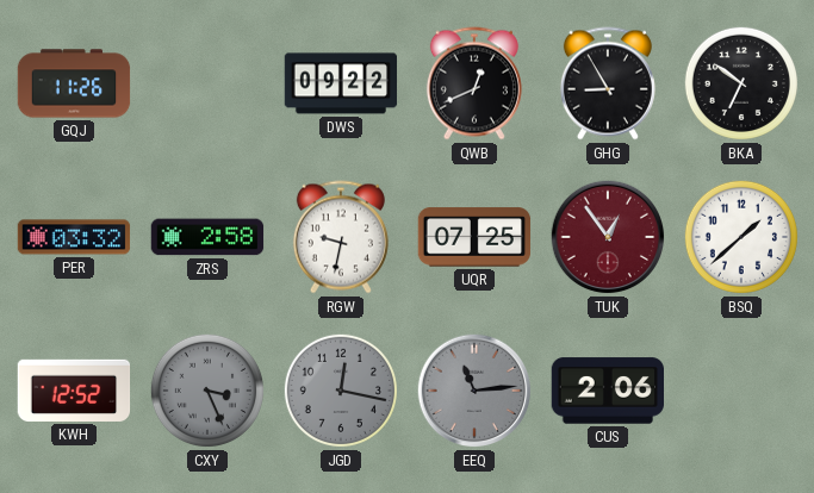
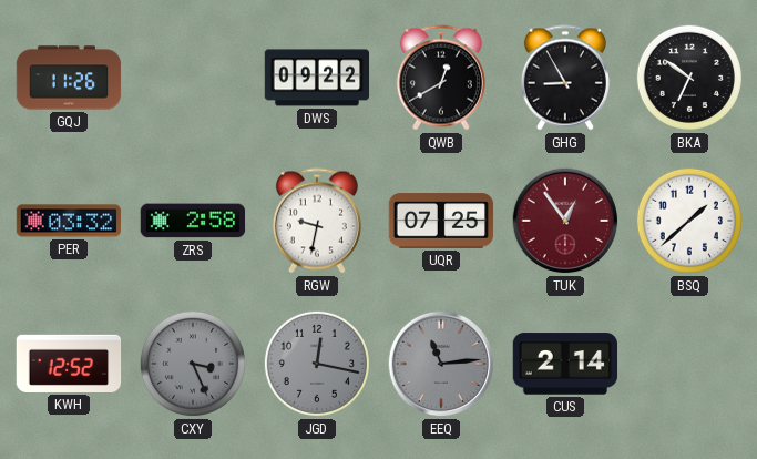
QWB: 12:41 -> 12:40 (441, 78)
CUS: 2:06 -> 2:14 (565, 364)
